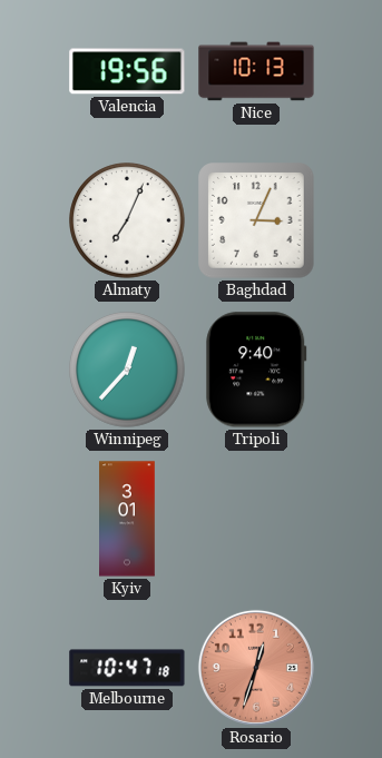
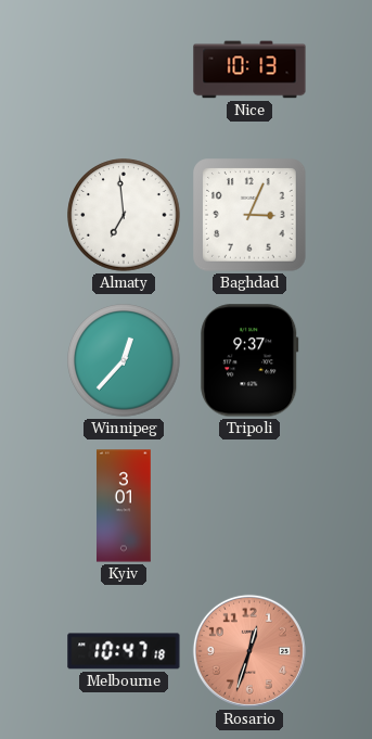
Valencia: 19:56 -> none (127, 71)
Almaty: 7:04 -> 6:59 (124, 215)
Tripoli: 9:40 -> 9:37 (249, 360)
